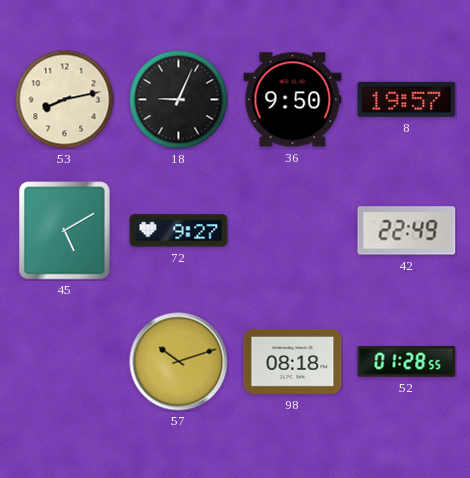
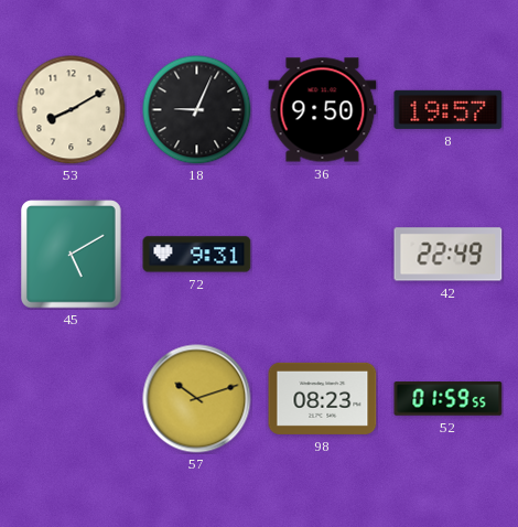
53: 8:13 -> 8:10 (72, 110)
72: 9:27 -> 9:31 (197, 255)
98: 08:18 -> 08:23 (323, 398)
52: 01:28 -> 01:59 (449, 399)
